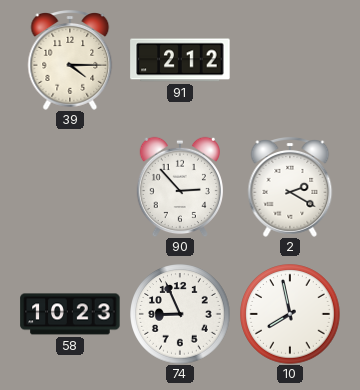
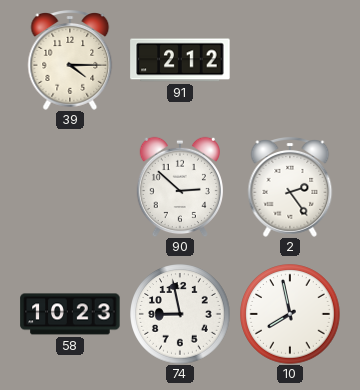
90: 2:53 -> 2:52 (180, 187)
2: 2:20 -> 2:24 (290, 188)
74: 8:56 -> 8:58 (180, 314)
